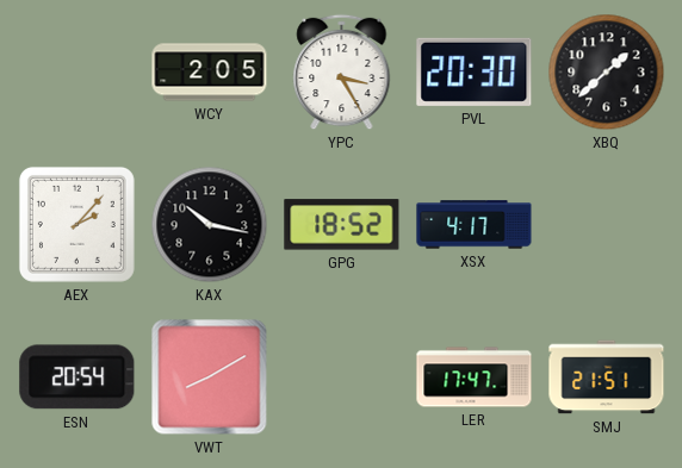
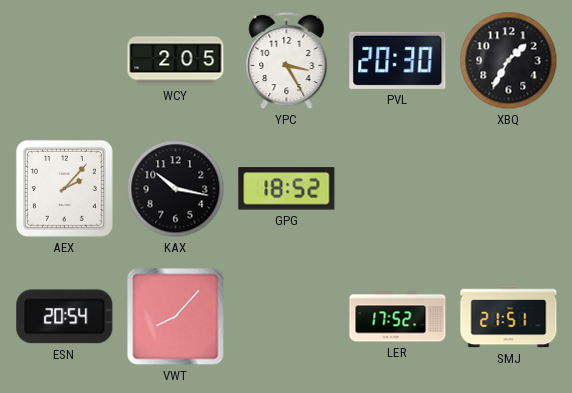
XBQ: 1:38 -> 1:35 (509, 61)
XSX: 4:17 -> none (475, 225)
VWT: 8:10 -> 8:07 (176, 317)
LER: 17:47 -> 17:52 (398, 317)
